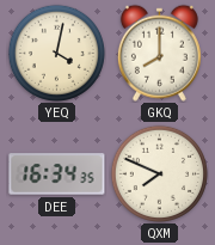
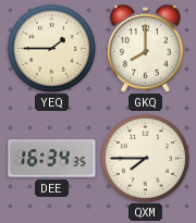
YEQ: 4:02 -> 1:45 (51, 48)
QXM: 7:49 -> 7:45 (145, 158)
